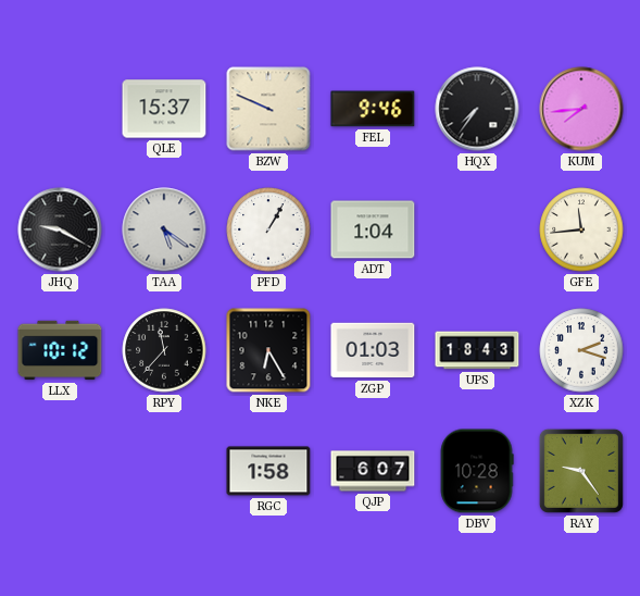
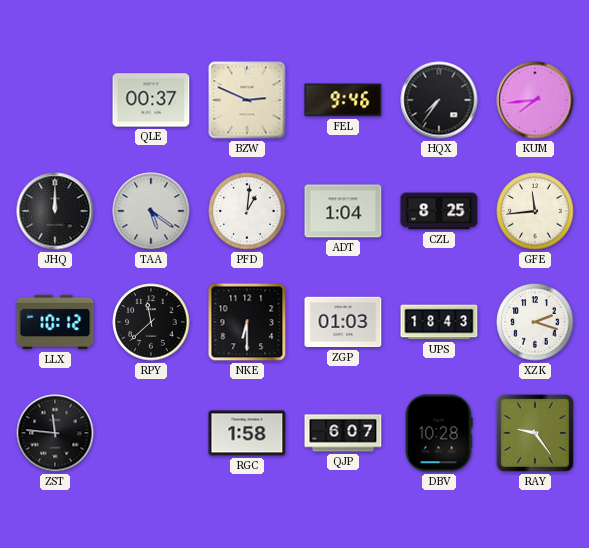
QLE: 15:37 -> 00:37 (151, 100)
BZW: 9:49 -> 2:49 (247, 100)
JHQ: 9:20 -> 12:00 (55, 211)
PFD: 1:05 -> 1:01 (247, 211)
CZL: none -> 8:25 (439, 211)
RPY: 11:37 -> 11:38 (151, 322)
NKE: 6:25 -> 6:30 (247, 322)
ZST: none -> 11:46 (55, 433)
